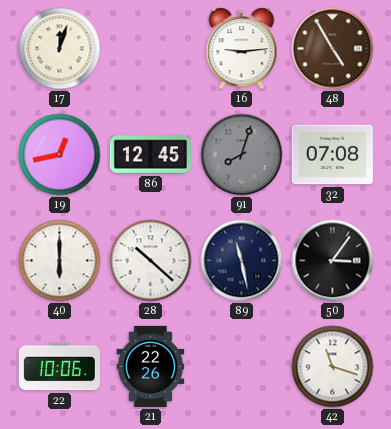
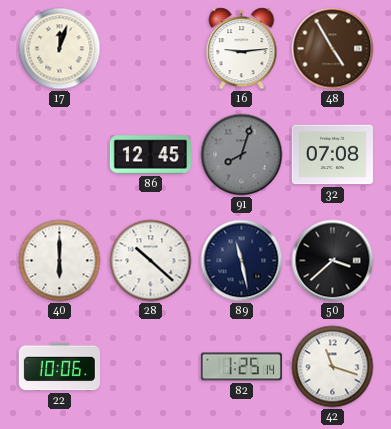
19: 12:43 -> none (60, 155)
50: 3:06 -> 3:38 (333, 261)
21: 22:26 -> none (151, 366)
82: none -> 1:25 (241, 367)
